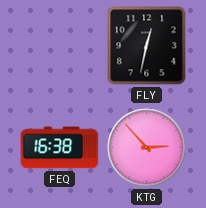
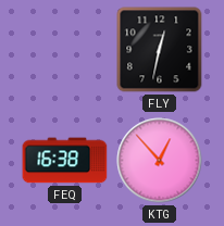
KTG: 2:53 -> 12:53 (160, 161)
